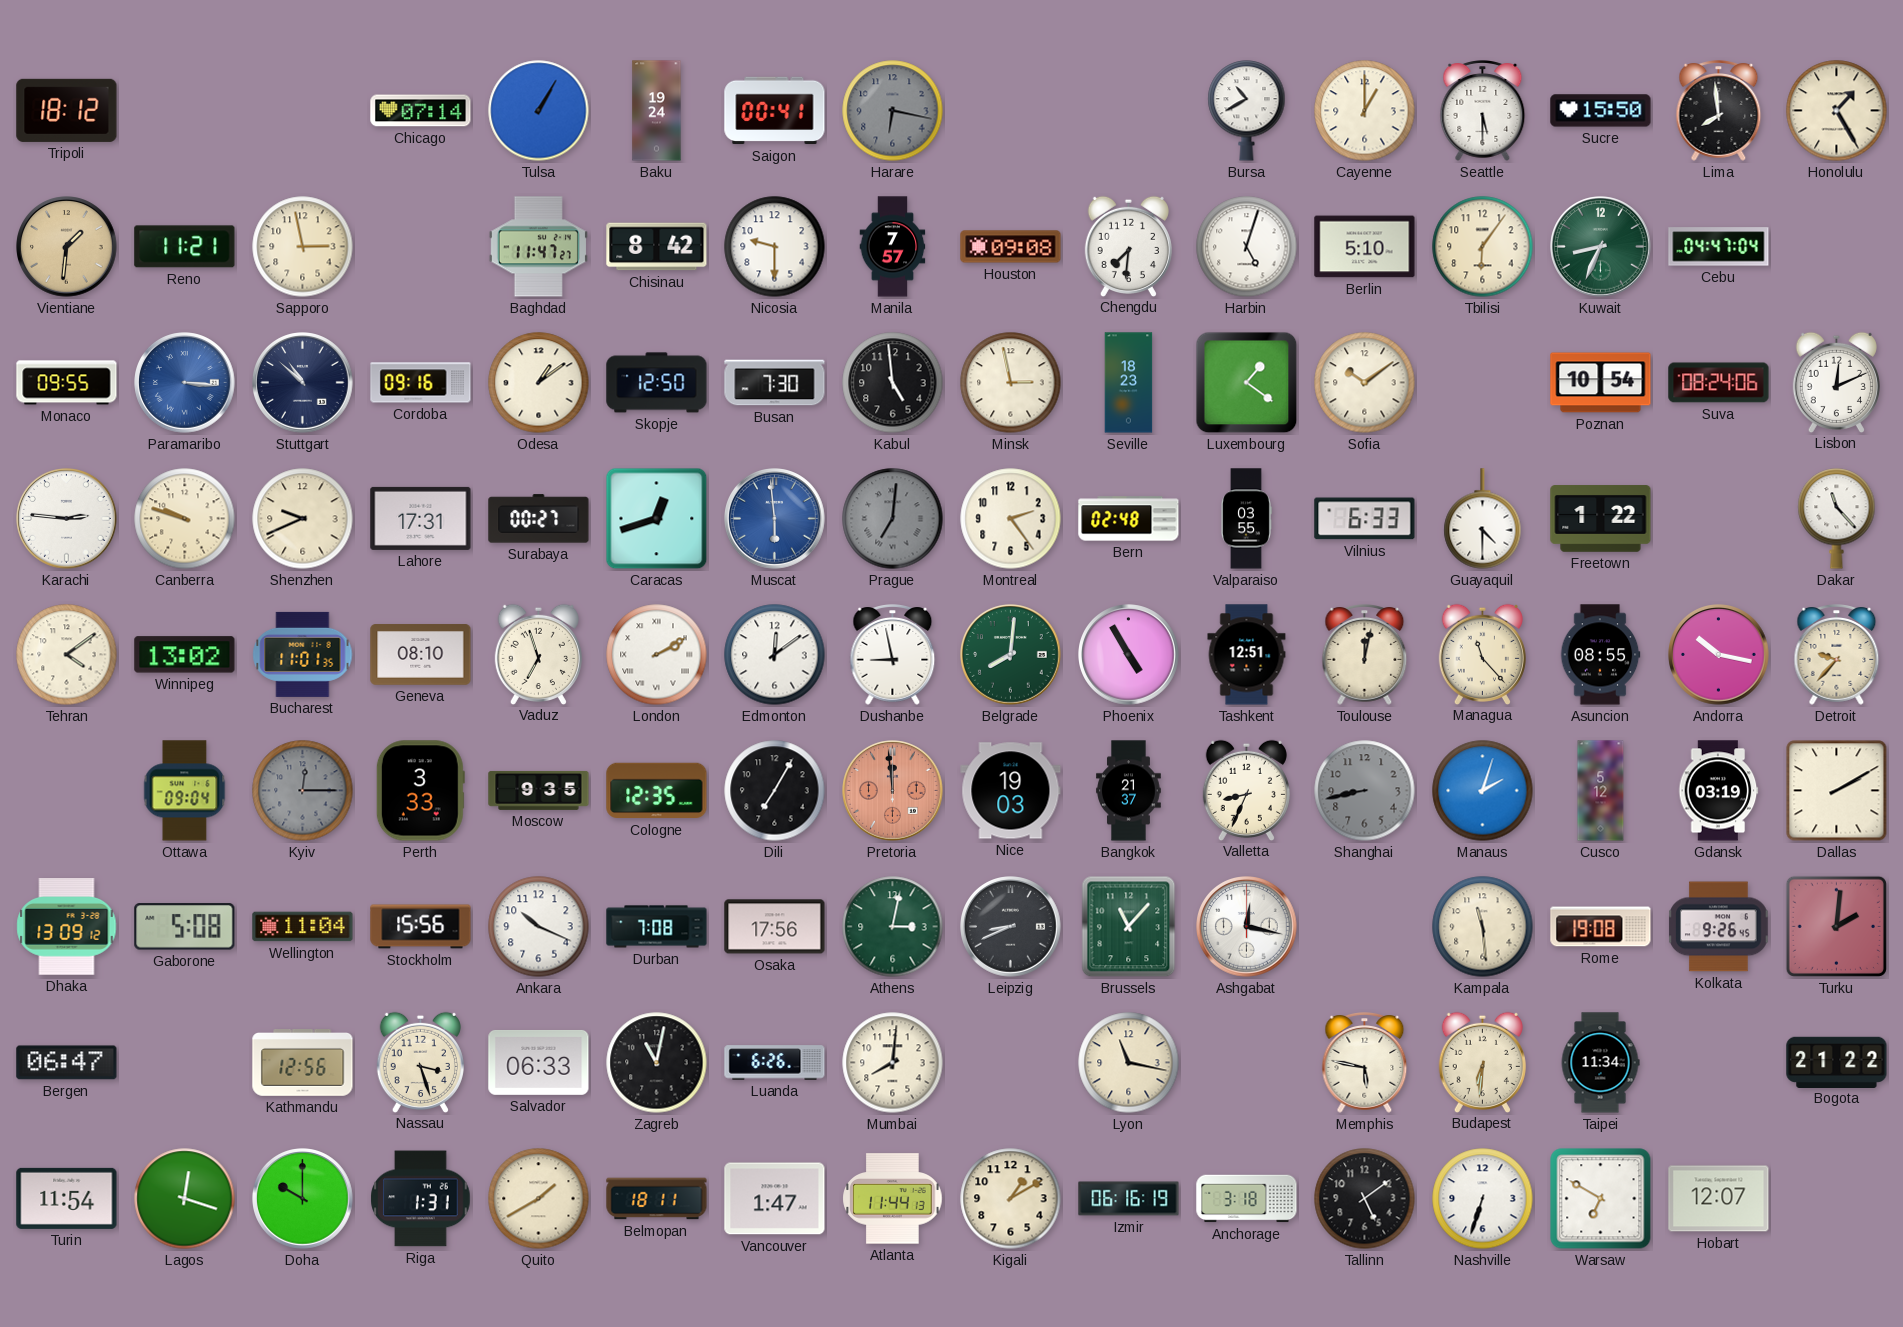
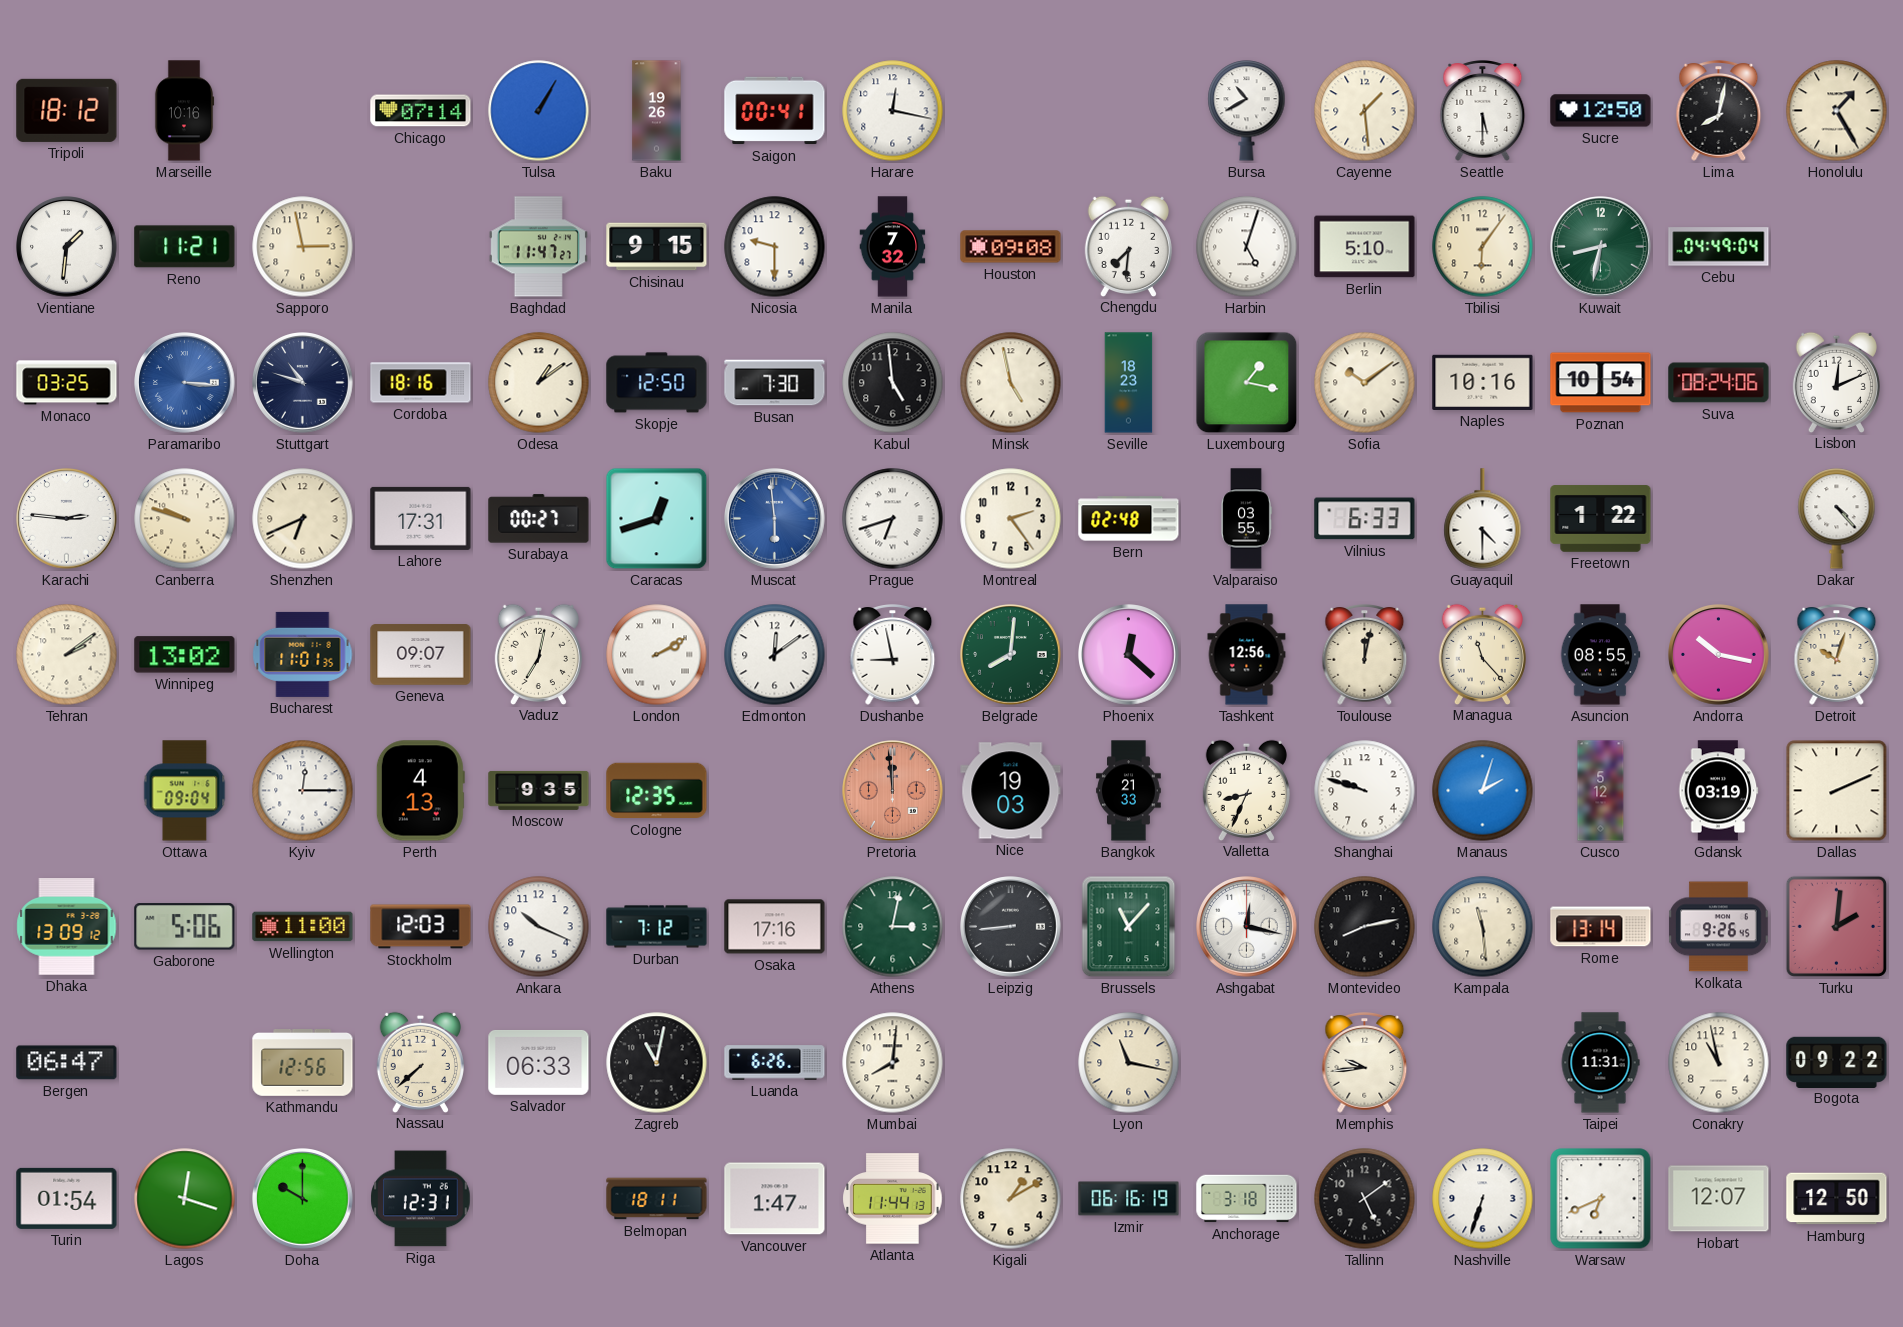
Marseille: none -> 10:16 (184, 111)
Baku: 19:24 -> 19:26 (657, 111)
Harare: 6:17 -> 12:17 (893, 111)
Harare dial: grey -> white (893, 111)
Cayenne: 1:00 -> 1:29 (1365, 111)
Sucre: 15:50 -> 12:50 (1601, 111)
Lima: 7:59 -> 8:02 (1719, 111)
Vientiane dial: champagne -> white (67, 247)
Chisinau: 8:42 -> 9:15 (657, 247)
Manila: 7:57 -> 7:32 (893, 247)
Kuwait: 8:34 -> 8:32 (1601, 247)
Cebu: 04:47 -> 04:49 (1719, 247)
Monaco: 09:55 -> 03:25 (67, 383)
Stuttgart: 10:52 -> 10:48 (303, 383)
Cordoba: 09:16 -> 18:16 (421, 383)
Minsk: 2:58 -> 4:58 (1011, 383)
Luxembourg: 1:21 -> 1:17 (1247, 383)
Naples: none -> 10:16 (1483, 382)
Shenzhen: 9:41 -> 6:41 (303, 519)
Prague: 7:01 -> 6:42 (893, 519)
Prague dial: grey -> white (893, 519)
Dakar: 11:23 -> 4:23 (1837, 519)
Tehran: 4:09 -> 2:09 (67, 655)
Geneva: 08:10 -> 09:07 (421, 655)
Vaduz: 6:57 -> 7:02 (538, 654)
Phoenix: 4:55 -> 12:22 (1129, 655)
Tashkent: 12:51 -> 12:56 (1247, 655)
Detroit: 9:37 -> 10:03 (1837, 655)
Kyiv dial: grey -> white (303, 791)
Perth: 3:33 -> 4:13 (420, 791)
Dili: 7:05 -> none (775, 791)
Bangkok: 21:37 -> 21:33 (1129, 791)
Shanghai: 8:43 -> 9:48 (1365, 791)
Shanghai dial: grey -> white (1365, 791)
Dallas: 2:10 -> 2:11 (1837, 791)
Gaborone: 5:08 -> 5:06 (185, 927)
Wellington: 11:04 -> 11:00 (303, 927)
Stockholm: 15:56 -> 12:03 (421, 927)
Durban: 7:08 -> 7:12 (657, 927)
Osaka: 17:56 -> 17:16 (775, 927)
Leipzig: 8:41 -> 8:44 (1011, 927)
Montevideo: none -> 8:13 (1365, 927)
Rome: 19:08 -> 13:14 (1601, 927)
Nassau: 3:27 -> 7:38 (420, 1062)
Memphis: 5:47 -> 9:44 (1365, 1063)
Budapest: 6:31 -> none (1482, 1062)
Taipei: 11:34 -> 11:31 (1600, 1063)
Conakry: none -> 10:58 (1719, 1063)
Bogota: 21:22 -> 09:22 (1837, 1062)
Turin: 11:54 -> 01:54 (67, 1198)
Riga: 1:31 -> 12:31 (421, 1199)
Quito: 1:40 -> none (539, 1199)
Warsaw: 6:50 -> 6:41 (1601, 1199)
Hamburg: none -> 12:50 (1837, 1199)
